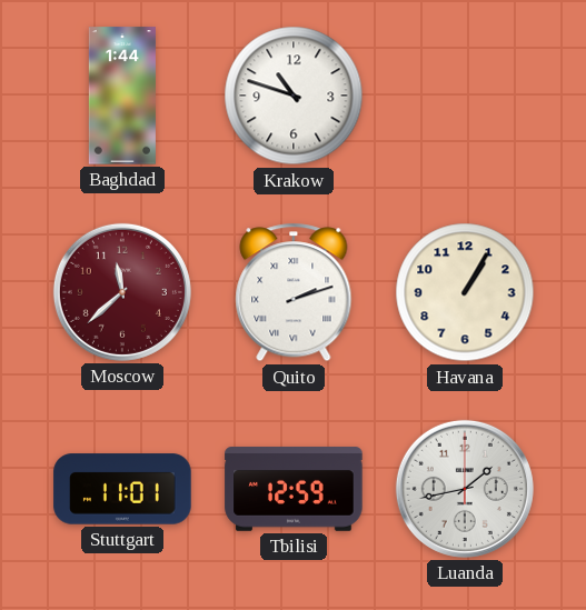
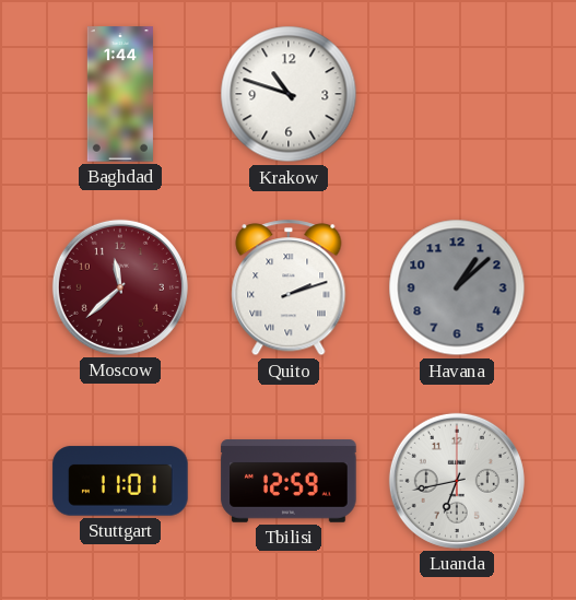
Havana: 1:05 -> 1:08 (457, 287)
Havana dial: cream -> grey (457, 287)
Luanda: 1:43 -> 6:43 (457, 481)
